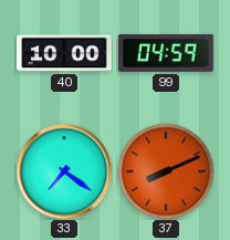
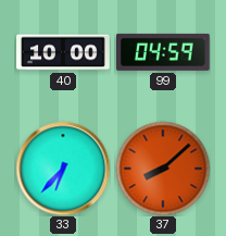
33: 7:21 -> 6:37 (63, 169)
37: 8:11 -> 8:08 (163, 169)
